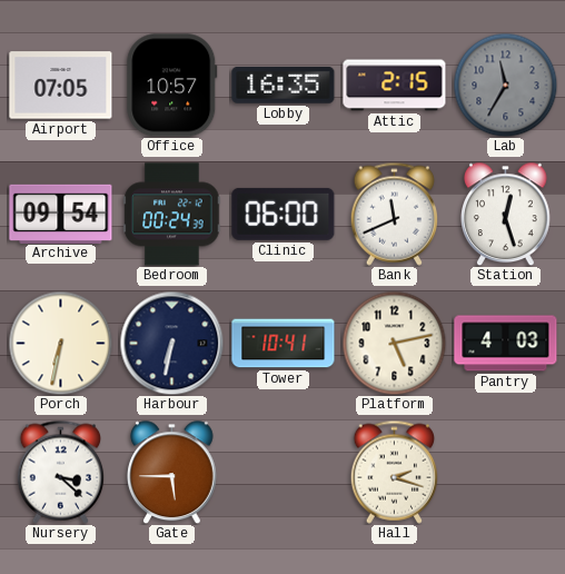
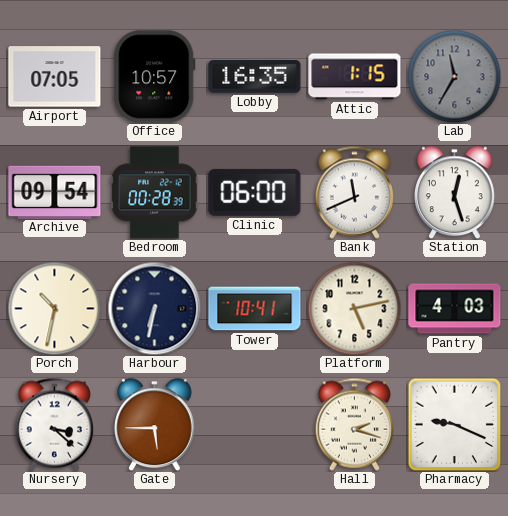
Attic: 2:15 -> 1:15 (355, 77)
Bedroom: 00:24 -> 00:28 (155, 193)
Porch: 6:32 -> 10:32 (54, 308)
Pharmacy: none -> 9:19 (454, 424)
